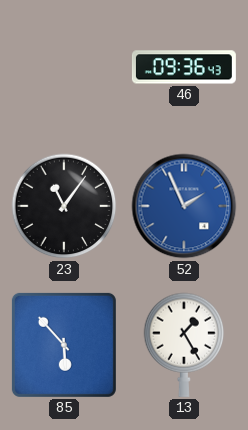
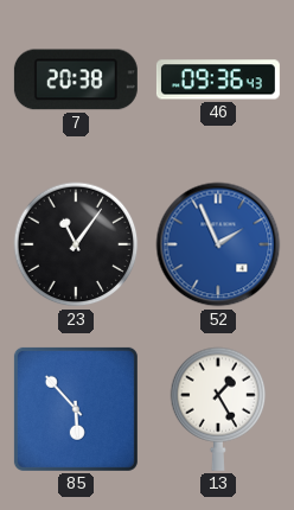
7: none -> 20:38 (76, 79)
